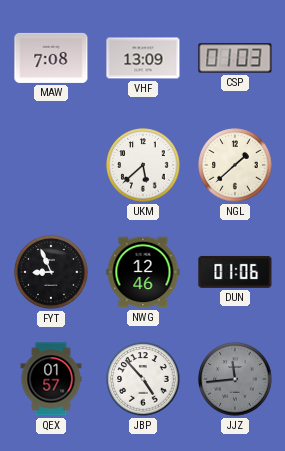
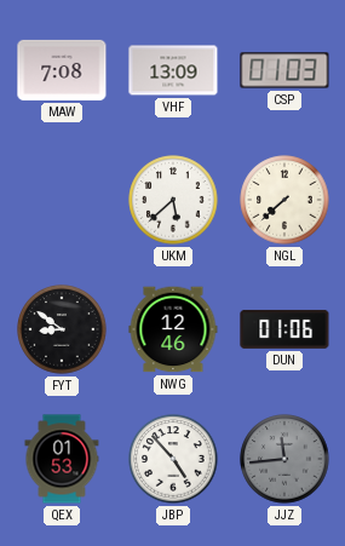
NGL: 1:38 -> 7:38 (284, 200)
FYT: 8:56 -> 8:51 (62, 329)
QEX: 01:57 -> 01:53 (62, 459)
